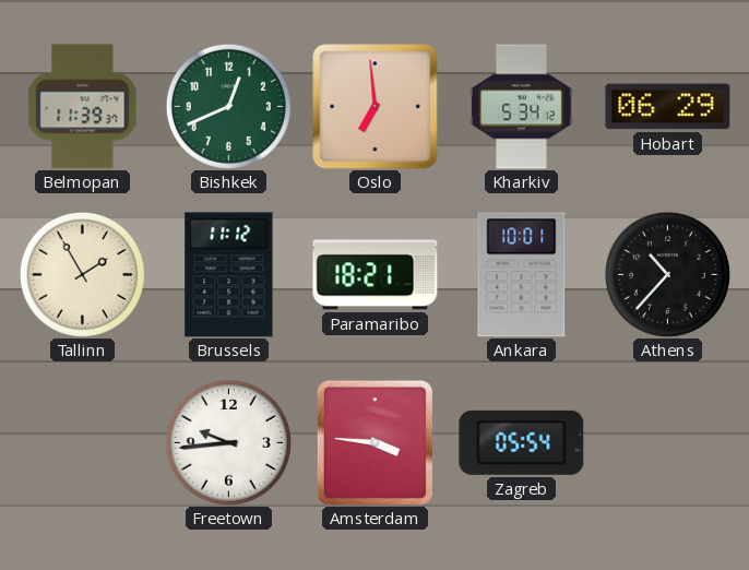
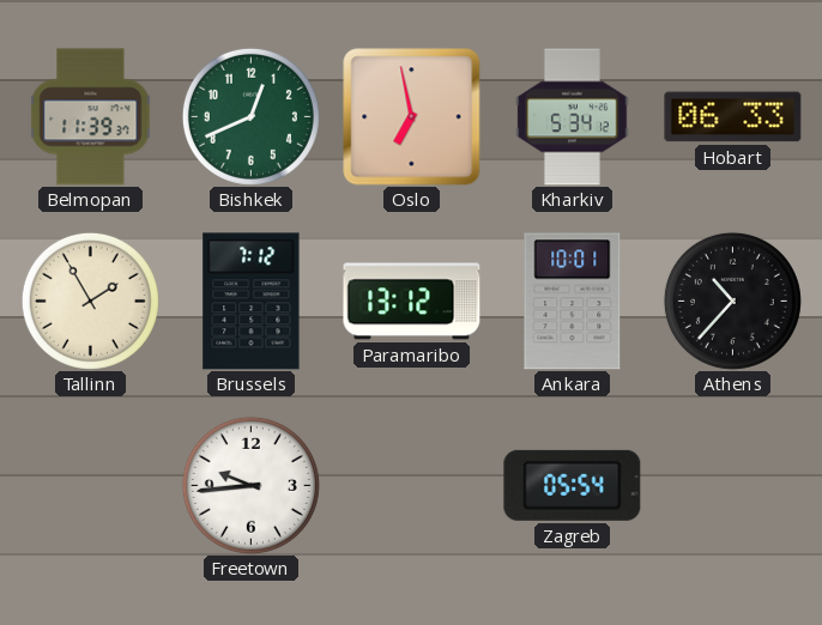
Oslo: 6:59 -> 6:58 (412, 117)
Hobart: 06:29 -> 06:33 (733, 117)
Brussels: 11:12 -> 7:12 (252, 302)
Paramaribo: 18:21 -> 13:12 (412, 302)
Amsterdam: 3:46 -> none (374, 442)
